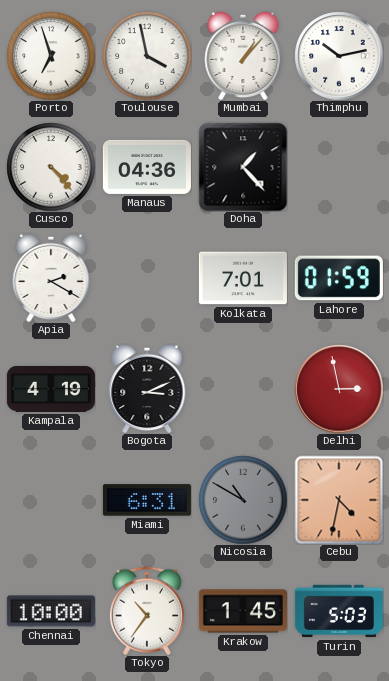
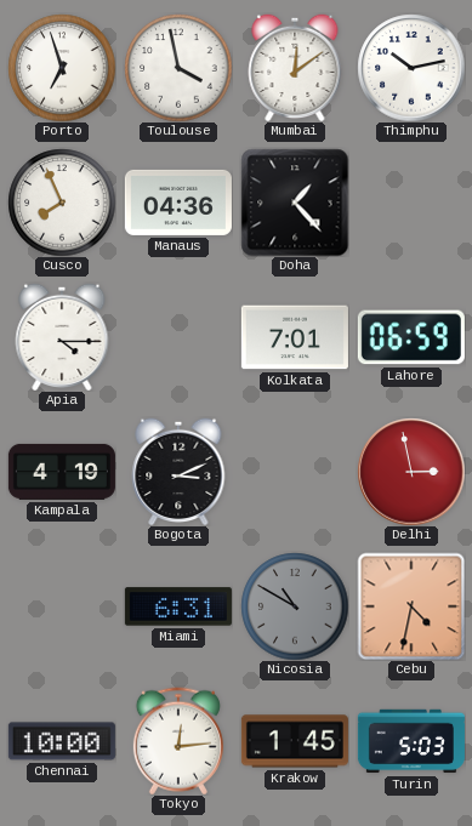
Mumbai: 1:07 -> 12:09 (295, 68)
Cusco: 4:23 -> 7:56 (62, 203)
Apia: 2:20 -> 4:15 (62, 337)
Lahore: 01:59 -> 06:59 (411, 337)
Tokyo: 10:36 -> 12:14 (178, 741)
